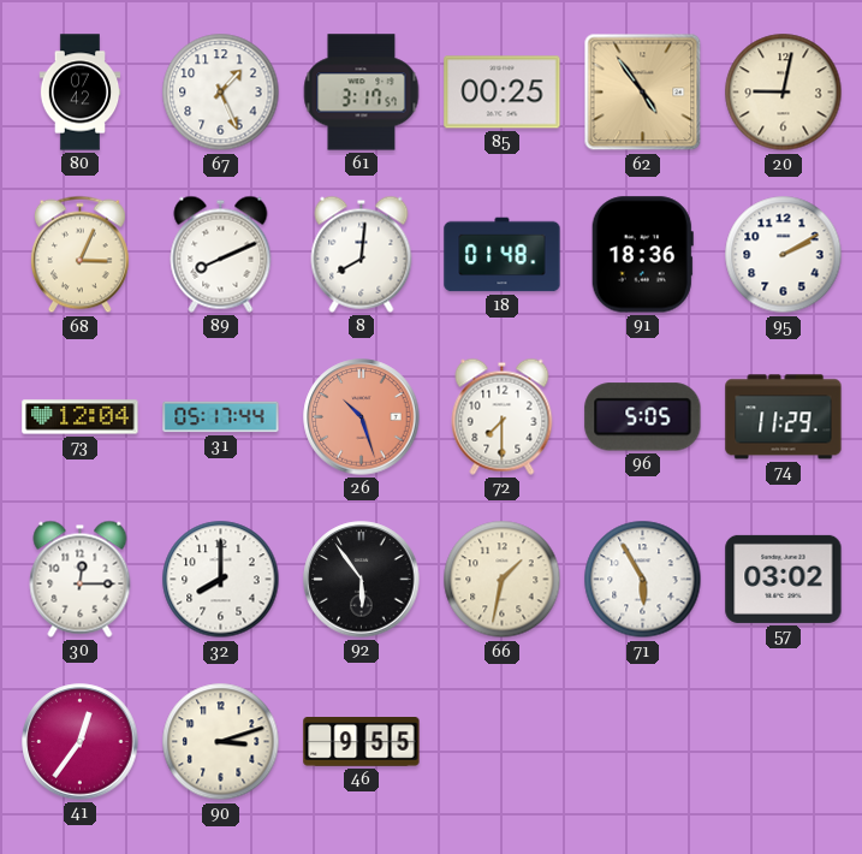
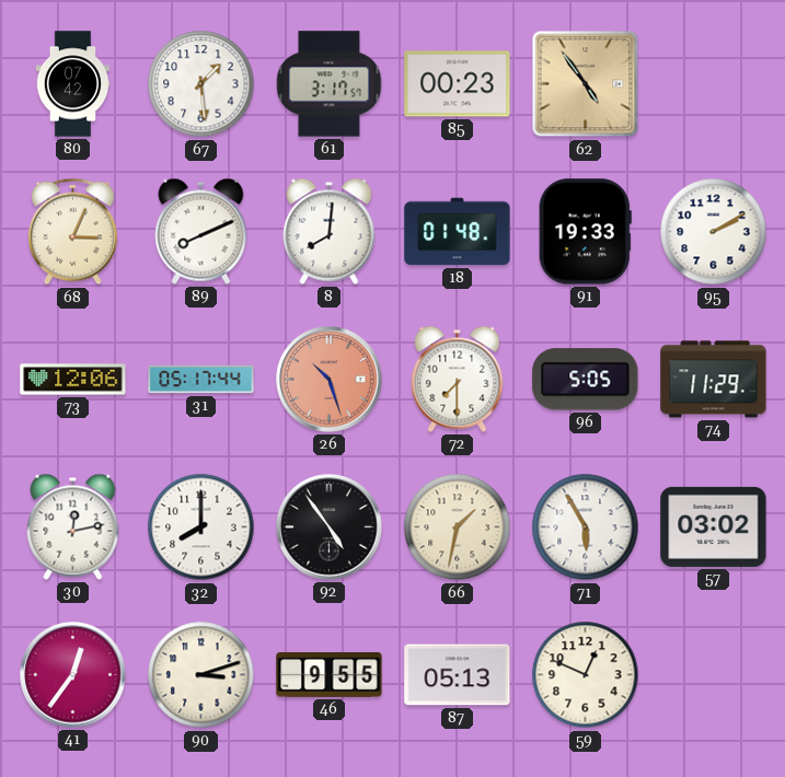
67: 1:26 -> 1:29 (201, 84)
85: 00:25 -> 00:23 (458, 84)
20: 9:02 -> none (784, 93)
91: 18:36 -> 19:33 (585, 232)
73: 12:04 -> 12:06 (73, 380)
30: 12:15 -> 12:13 (73, 526)
92: 5:54 -> 4:54 (330, 527)
87: none -> 05:13 (458, 675)
59: none -> 12:49 (586, 675)
